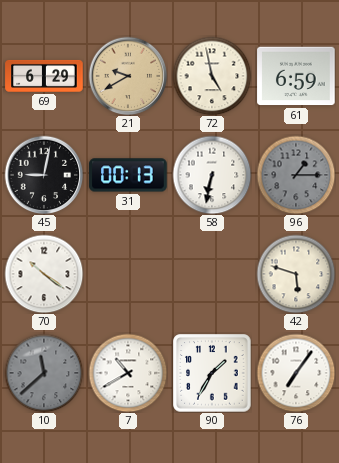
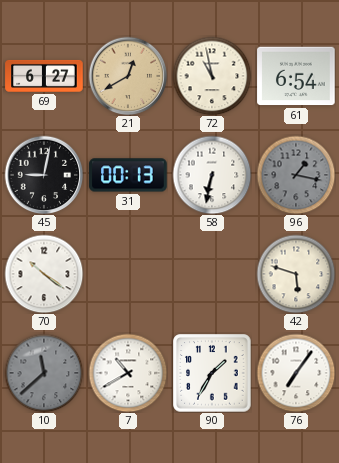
69: 6:29 -> 6:27 (44, 76)
21: 9:40 -> 12:40 (128, 76)
72: 4:58 -> 10:58 (212, 76)
61: 6:59 -> 6:54 (296, 76)
96: 1:15 -> 1:17 (296, 175)
